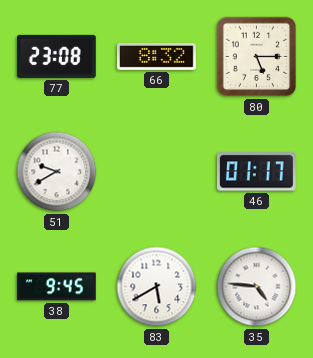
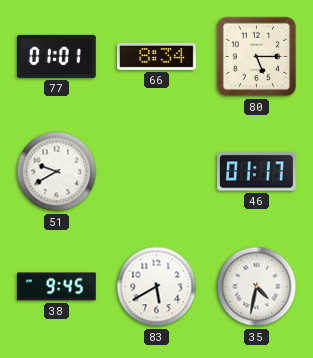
77: 23:08 -> 01:01 (57, 56)
66: 8:32 -> 8:34 (157, 56)
35: 4:46 -> 4:32 (257, 287)
